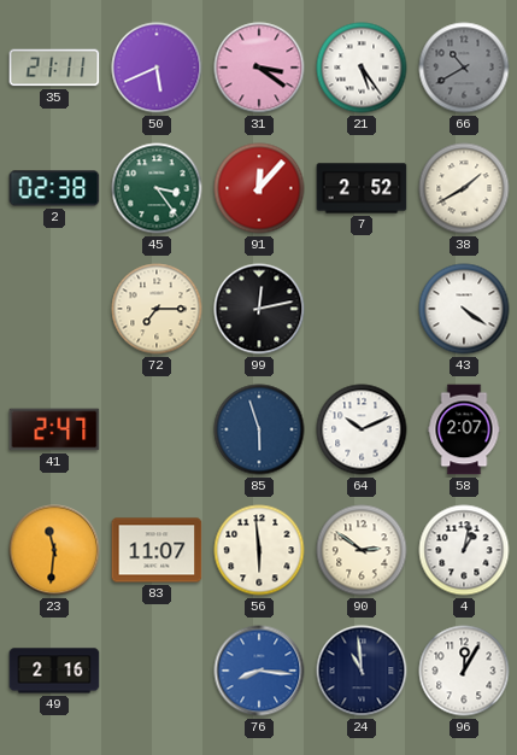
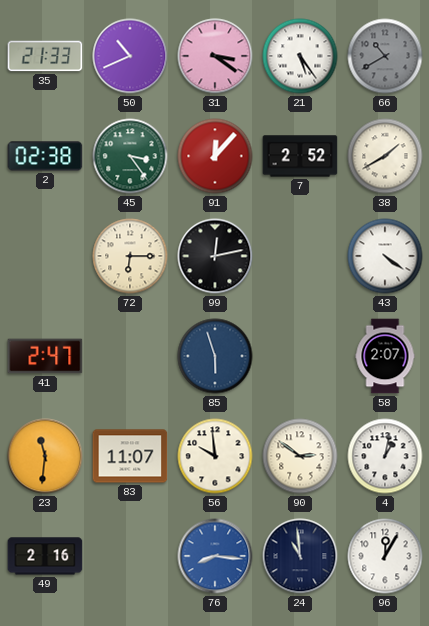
35: 21:11 -> 21:33 (45, 56)
50: 5:41 -> 10:41 (130, 56)
72: 7:15 -> 6:15 (130, 256)
64: 10:11 -> none (362, 429)
56: 5:59 -> 9:59 (215, 456)
